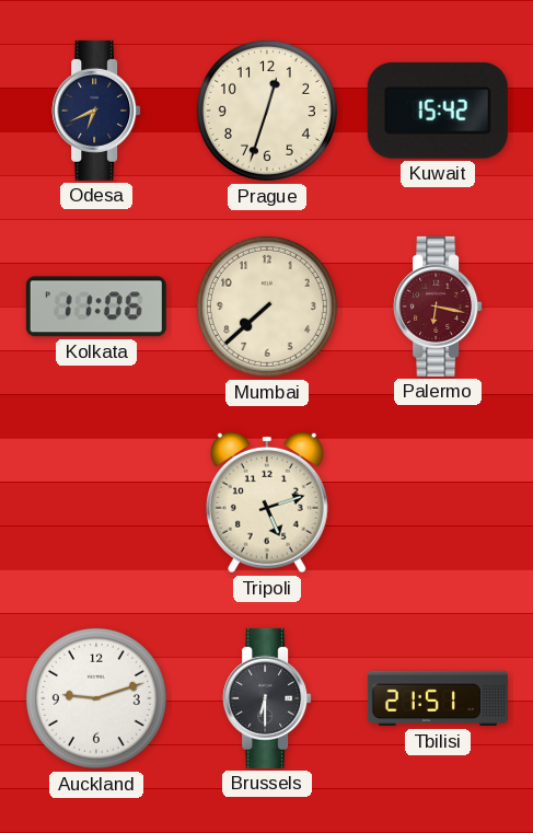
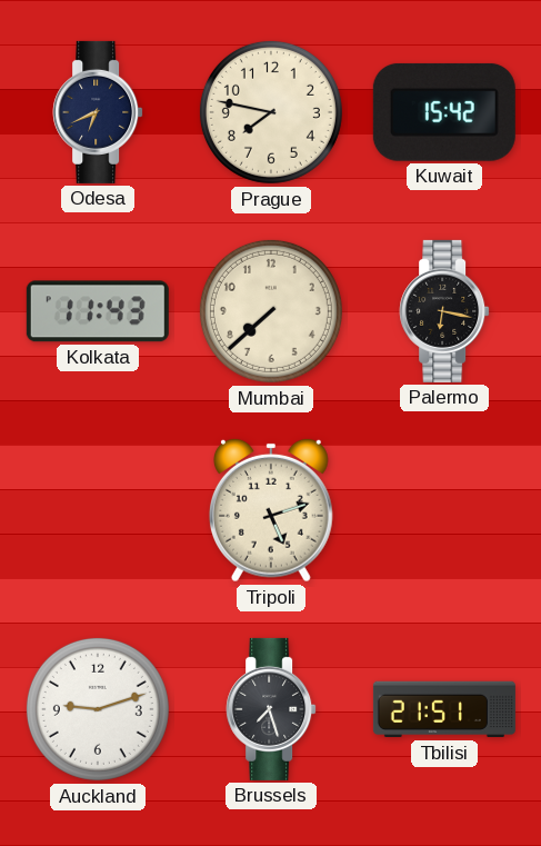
Prague: 12:33 -> 7:47 (271, 112)
Kolkata: 11:06 -> 11:43 (98, 311)
Palermo dial: burgundy -> black (444, 311)
Brussels: 6:30 -> 7:27 (271, 709)
